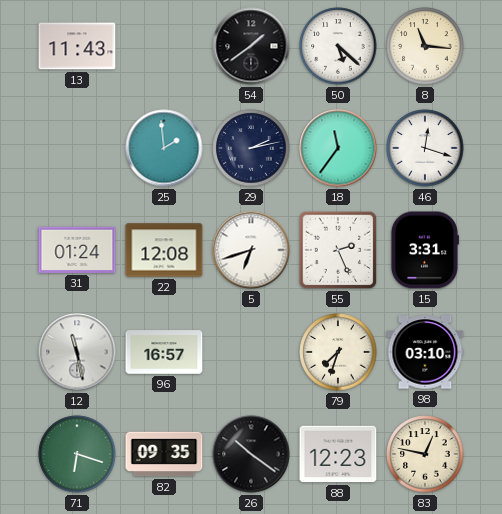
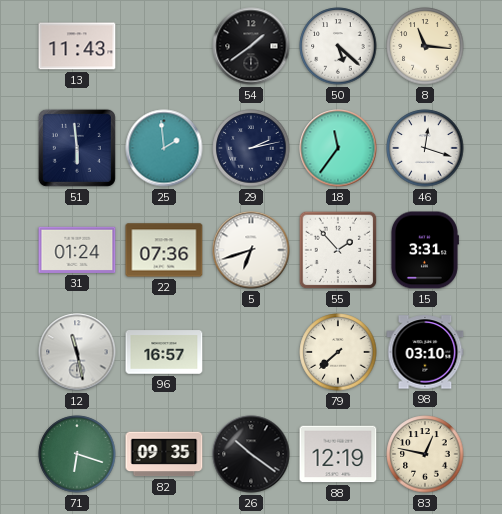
51: none -> 5:59 (77, 148)
22: 12:08 -> 07:36 (164, 250)
55: 2:26 -> 1:53 (338, 250)
79: 7:33 -> 7:38 (338, 352)
88: 12:23 -> 12:19 (338, 454)
